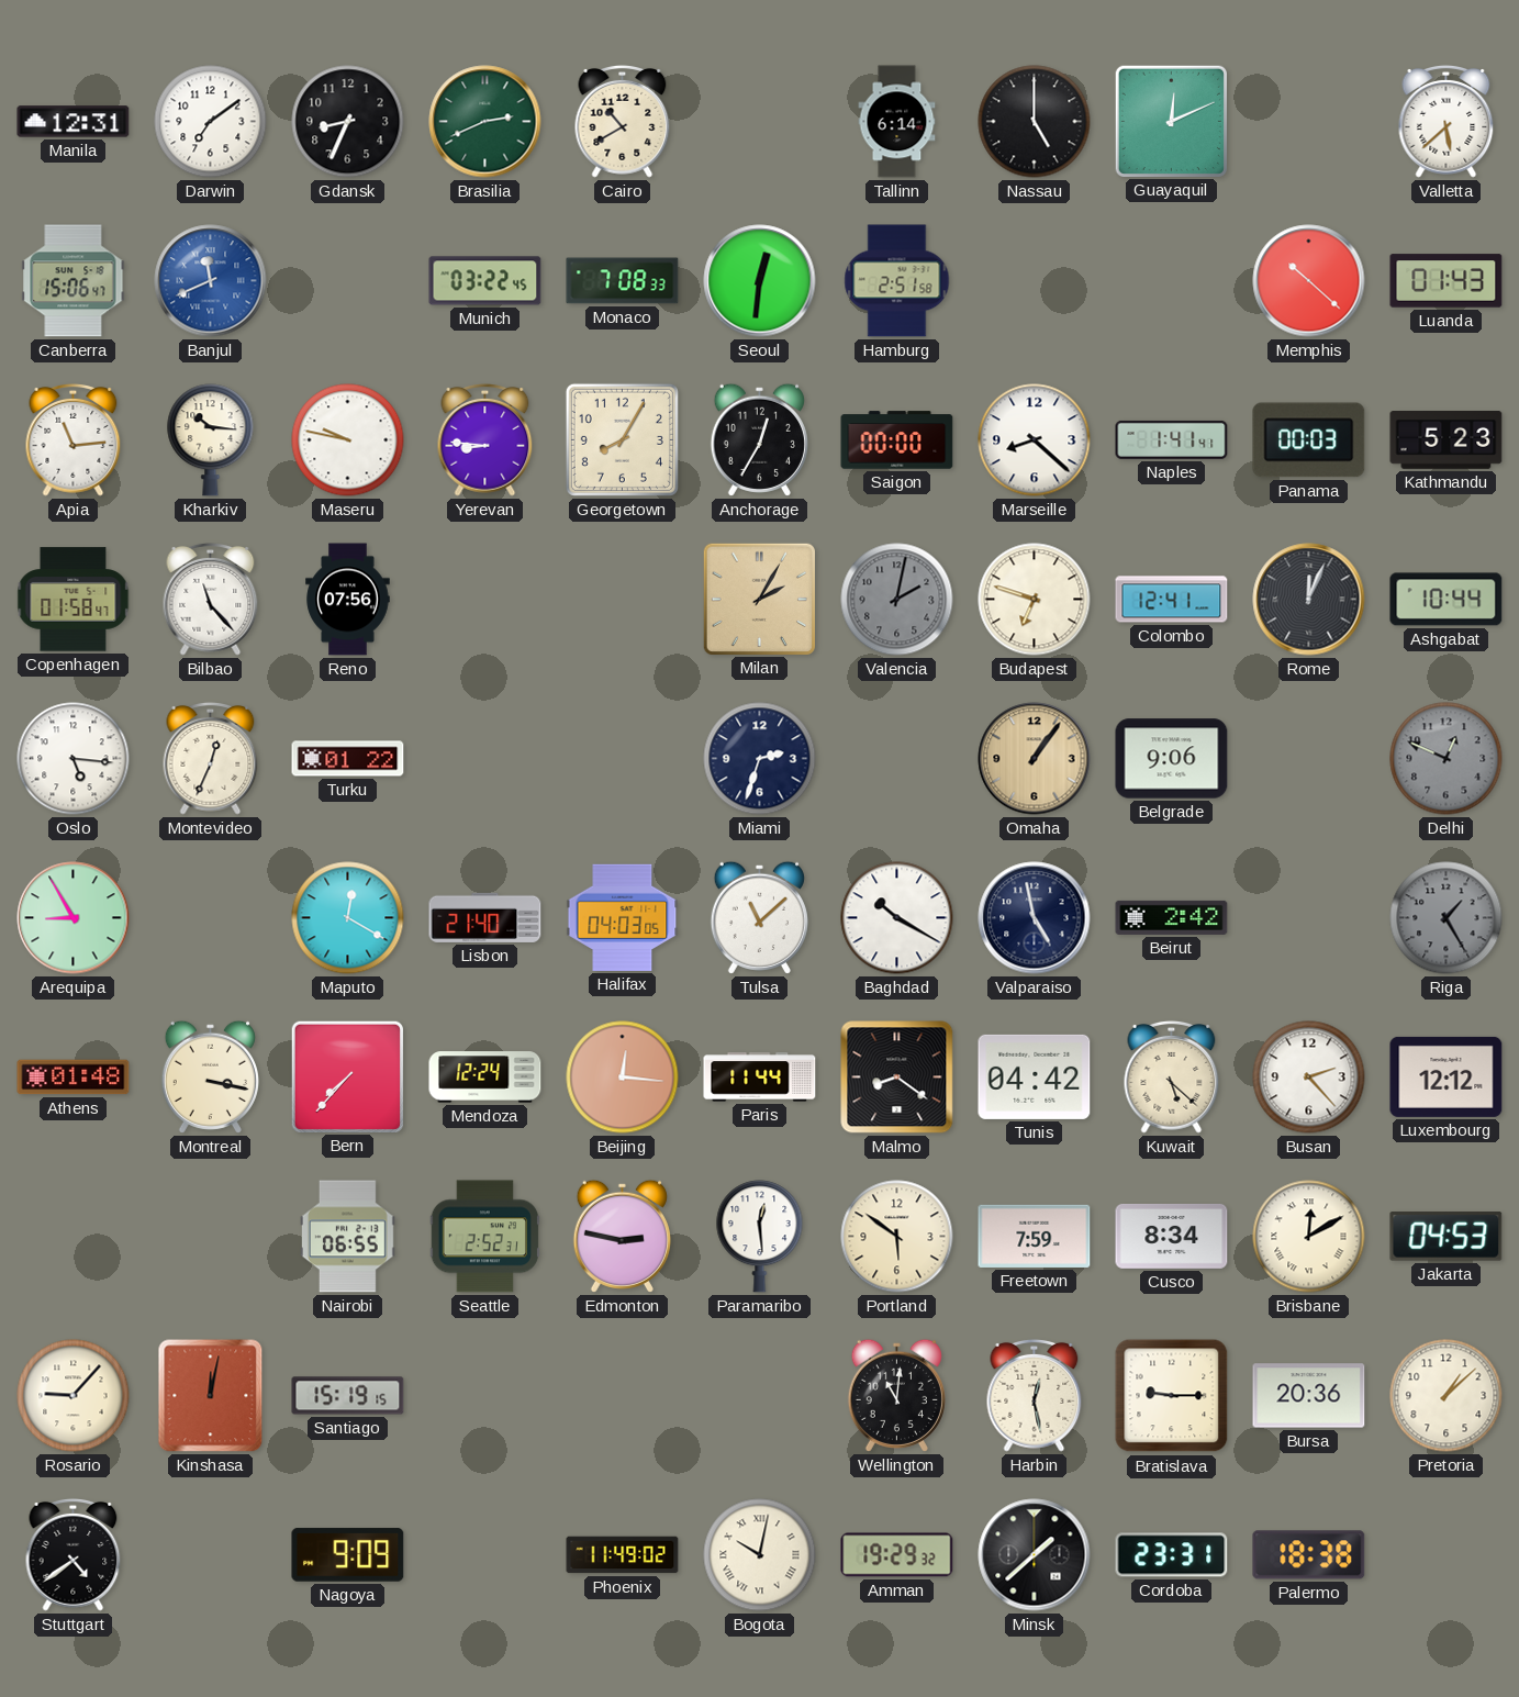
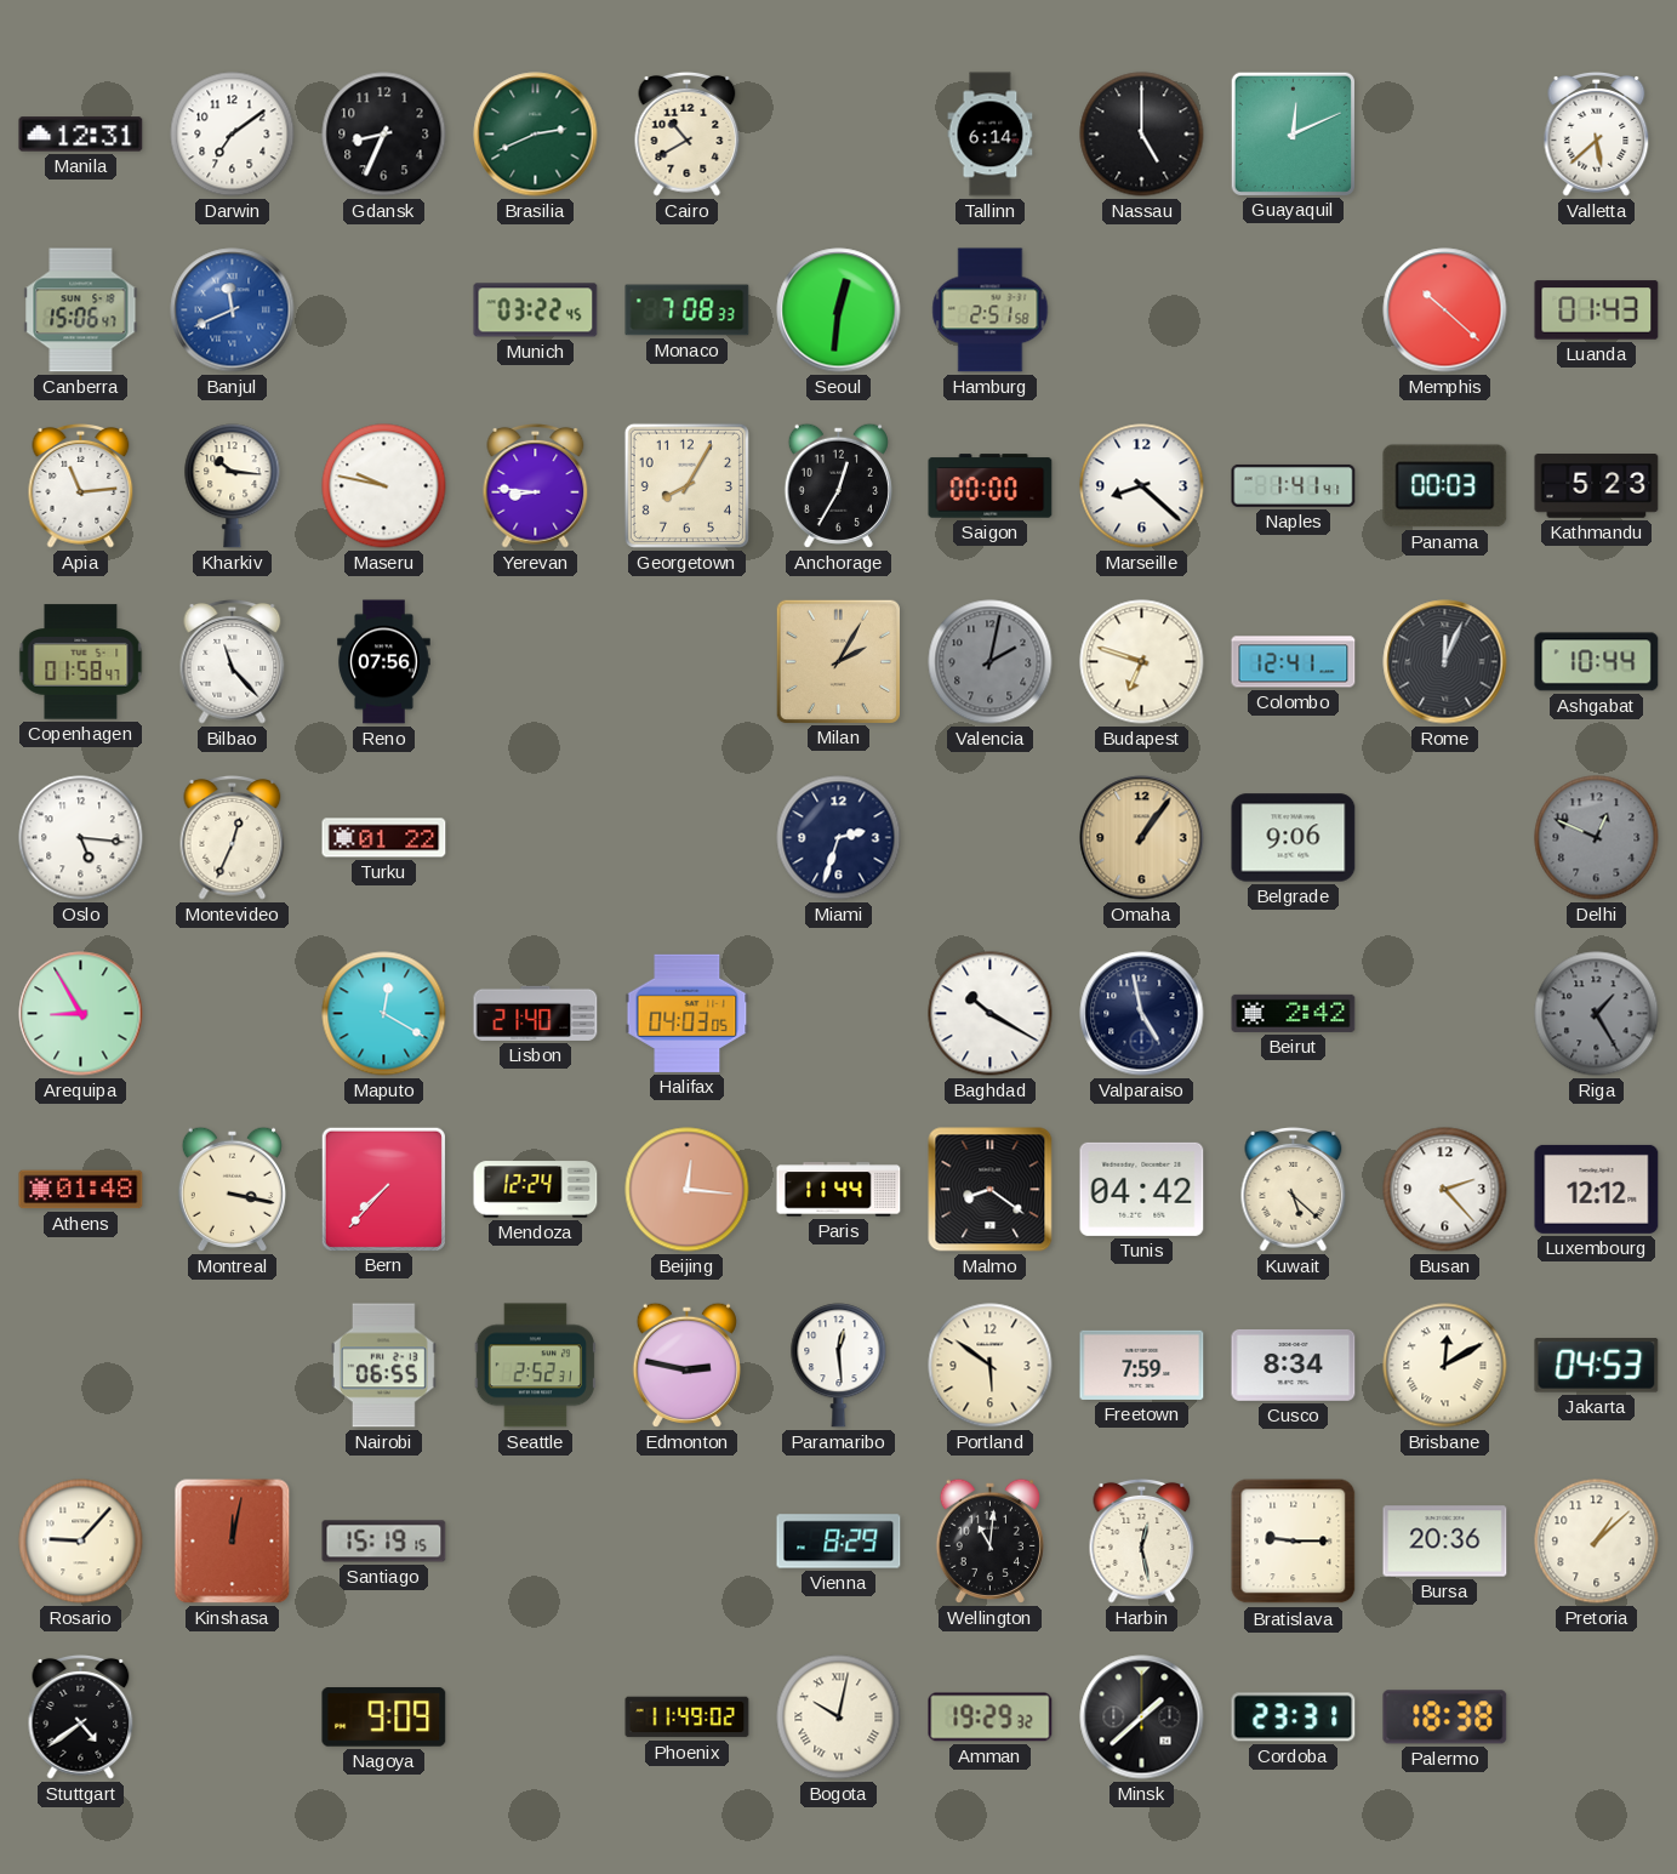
Tulsa: 11:08 -> none (759, 917)
Vienna: none -> 8:29 (839, 1542)
